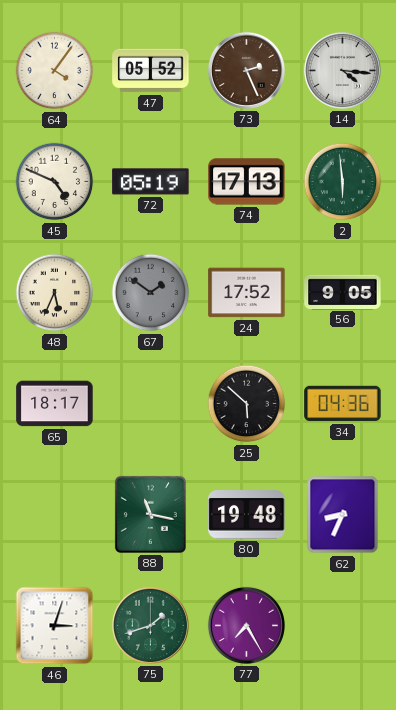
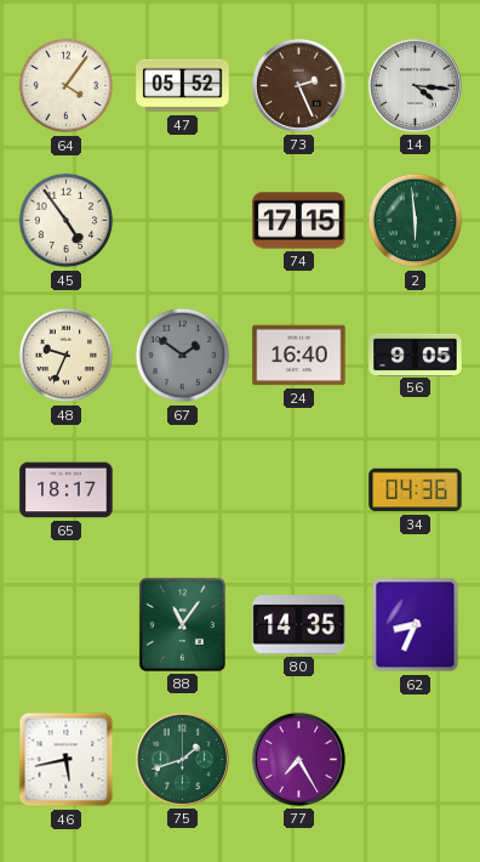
45: 4:49 -> 4:54 (67, 221)
72: 05:19 -> none (151, 182)
74: 17:13 -> 17:15 (299, 221)
48: 5:34 -> 9:34 (67, 356)
24: 17:52 -> 16:40 (299, 356)
25: 5:52 -> none (247, 404)
88: 11:17 -> 11:06 (182, 624)
80: 19:48 -> 14:35 (299, 625)
46: 3:03 -> 5:43 (67, 760)
